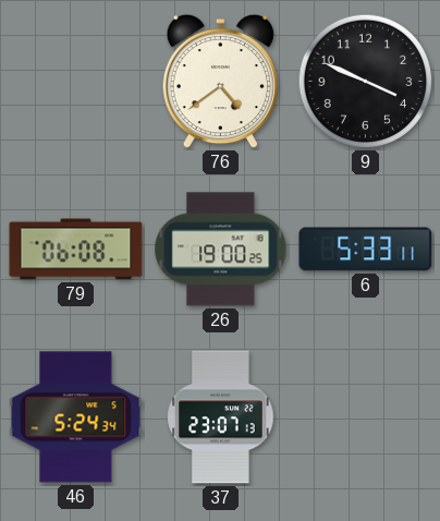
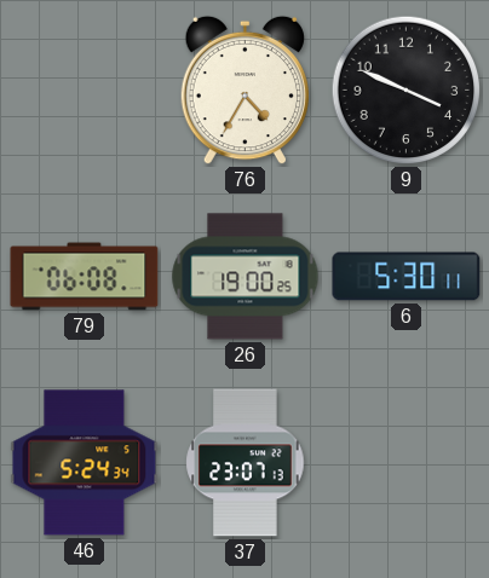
76: 4:39 -> 4:35 (244, 91)
6: 5:33 -> 5:30 (407, 277)
